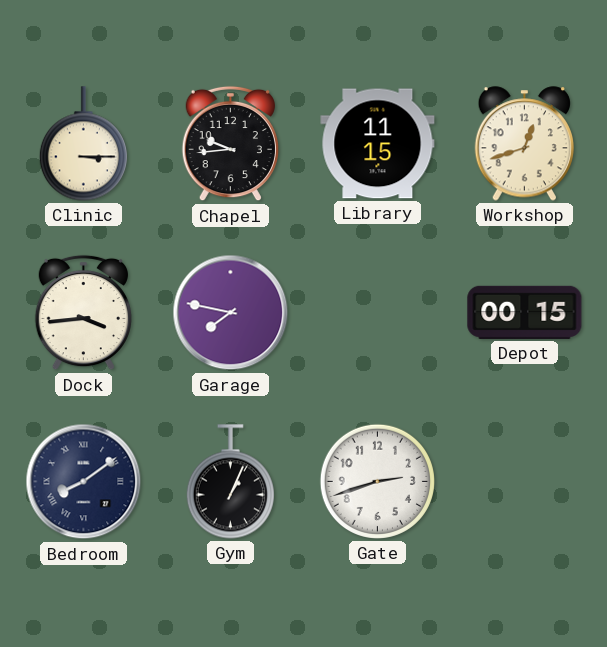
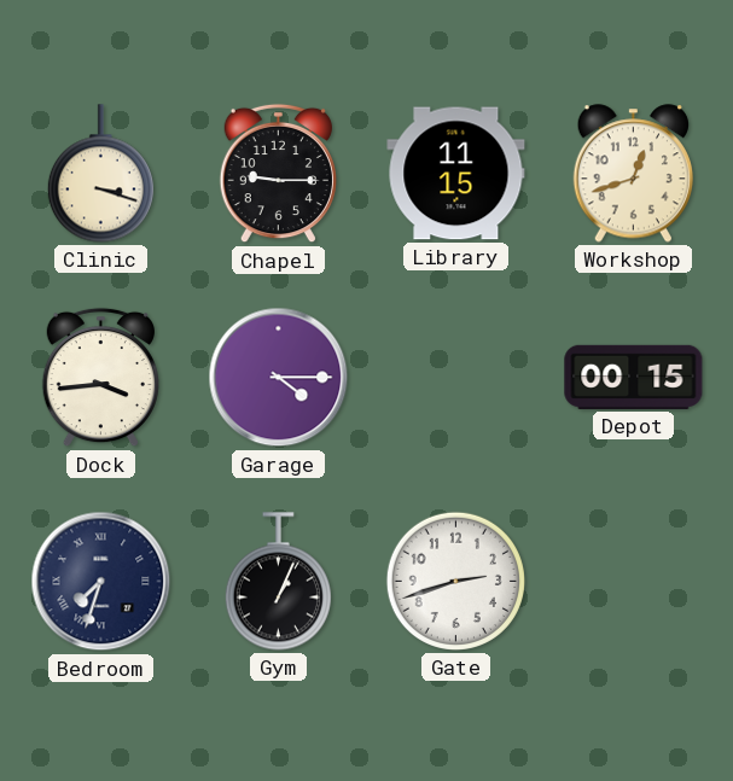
Clinic: 3:15 -> 3:18 (100, 174)
Chapel: 9:44 -> 9:15 (278, 174)
Garage: 7:47 -> 4:15 (279, 378)
Bedroom: 8:09 -> 7:33 (101, 582)
